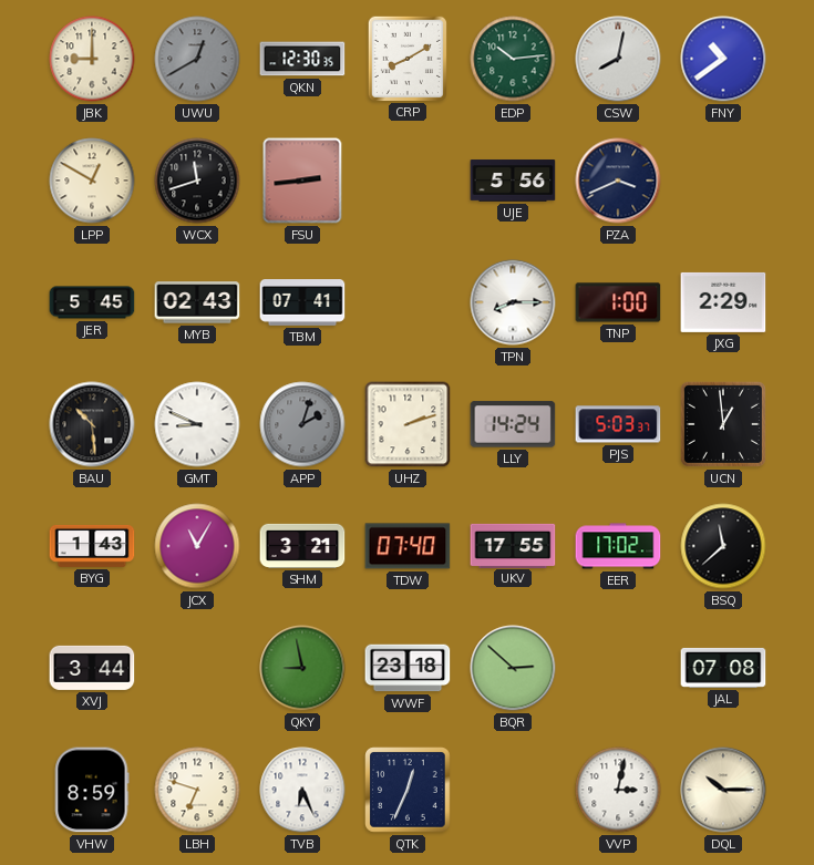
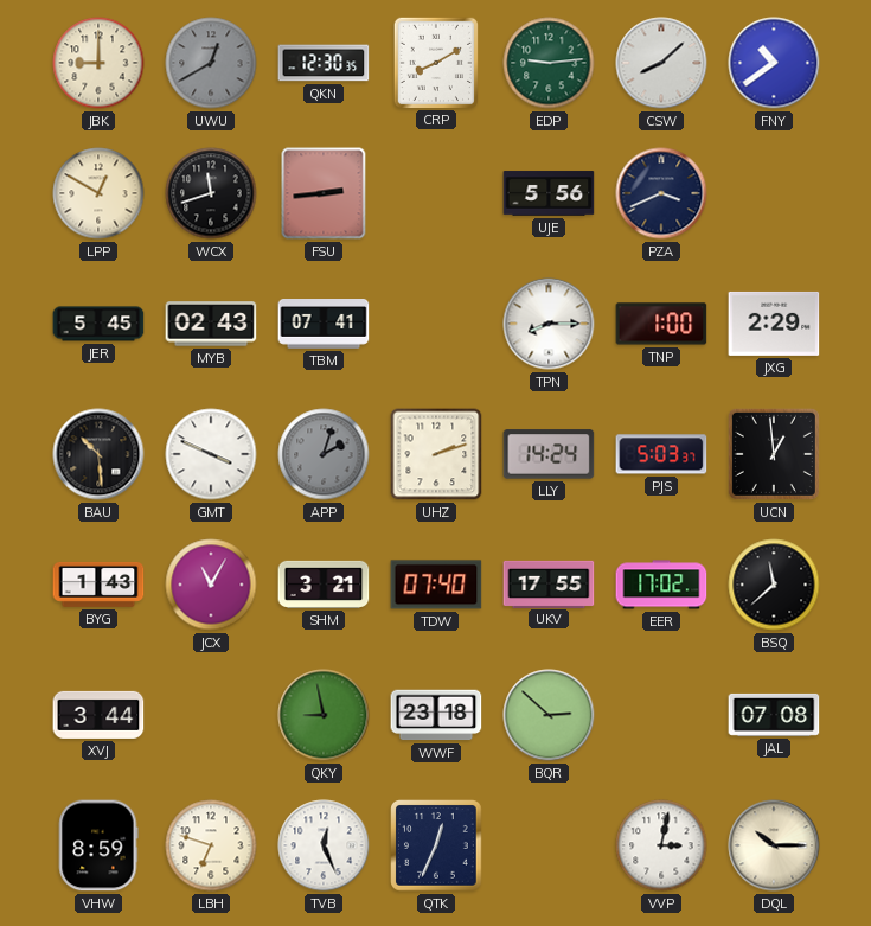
EDP: 10:14 -> 9:14 (549, 63)
CSW: 8:02 -> 8:08 (661, 63)
GMT: 8:49 -> 3:49 (211, 454)
TVB: 6:26 -> 12:26 (324, 845)
